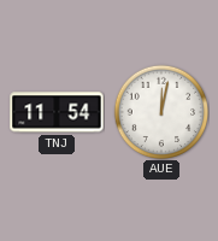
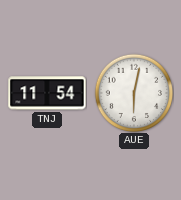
AUE: 12:02 -> 6:02 (134, 93)
